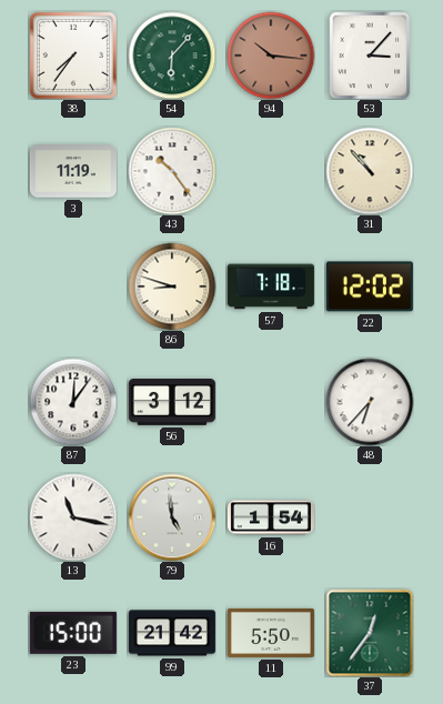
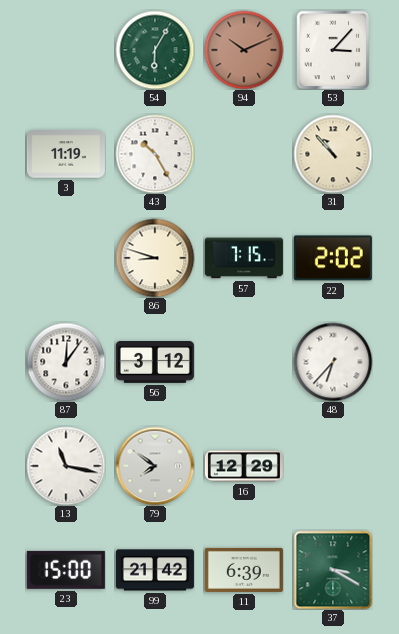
38: 7:36 -> none (73, 56)
54: 6:07 -> 6:05 (155, 50)
94: 10:16 -> 10:11 (244, 50)
43: 10:24 -> 10:25 (155, 154)
57: 7:18 -> 7:15 (244, 258)
22: 12:02 -> 2:02 (333, 258)
79: 4:59 -> 7:51 (155, 466)
16: 1:54 -> 12:29 (244, 466)
11: 5:50 -> 6:39 (244, 570)
37: 12:36 -> 3:20 (333, 570)
